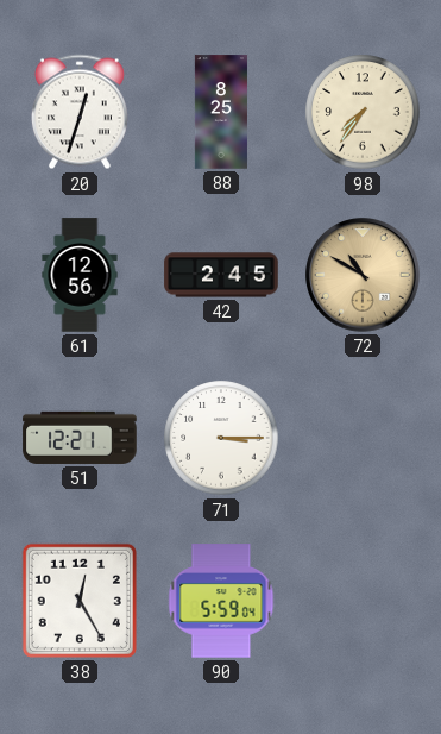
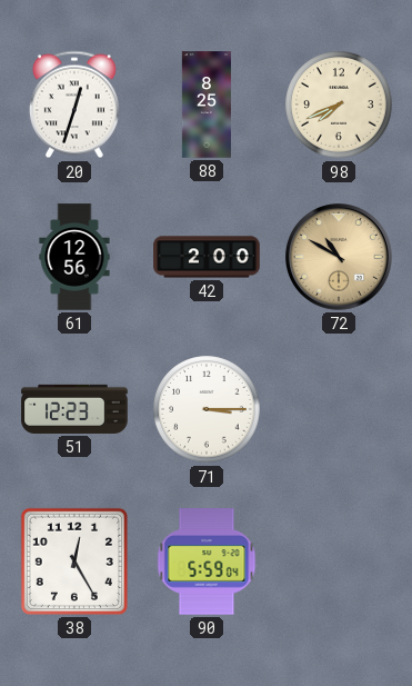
98: 7:36 -> 7:41 (339, 105)
42: 2:45 -> 2:00 (207, 257)
51: 12:21 -> 12:23 (74, 409)
